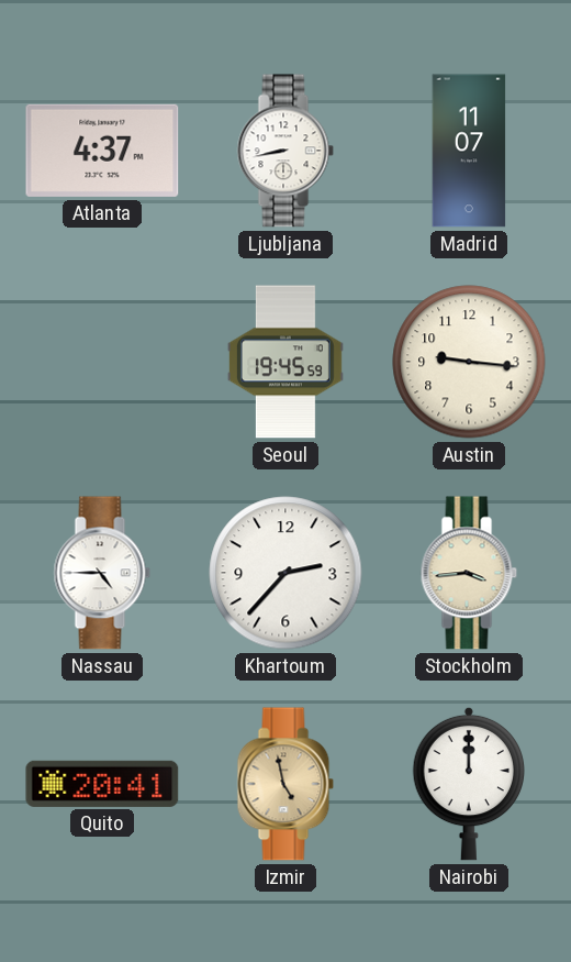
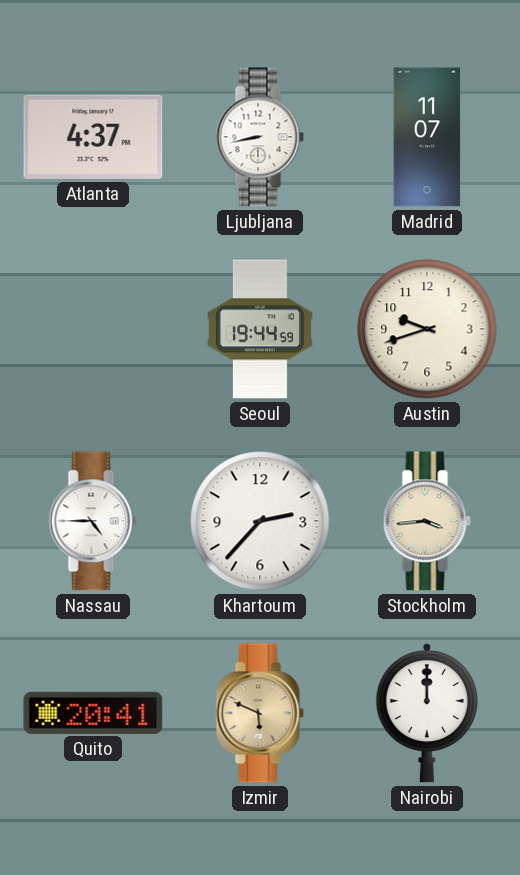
Seoul: 19:45 -> 19:44 (260, 329)
Austin: 9:16 -> 9:42 (427, 329)
Izmir: 4:58 -> 5:49 (260, 713)
